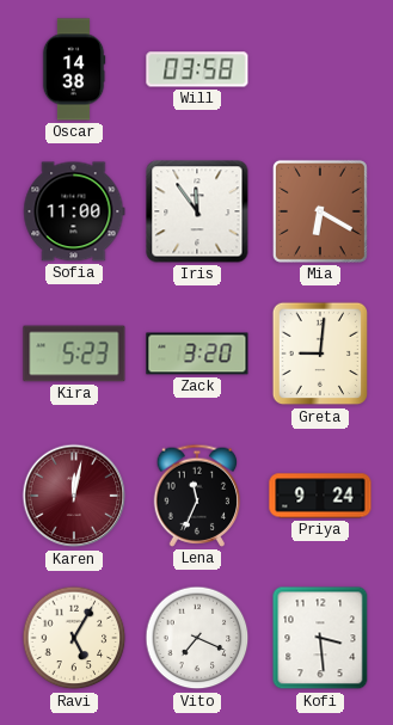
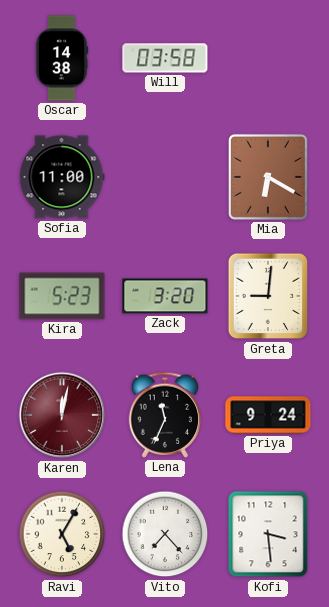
Iris: 11:54 -> none (197, 211)
Vito: 7:19 -> 7:23 (165, 534)
